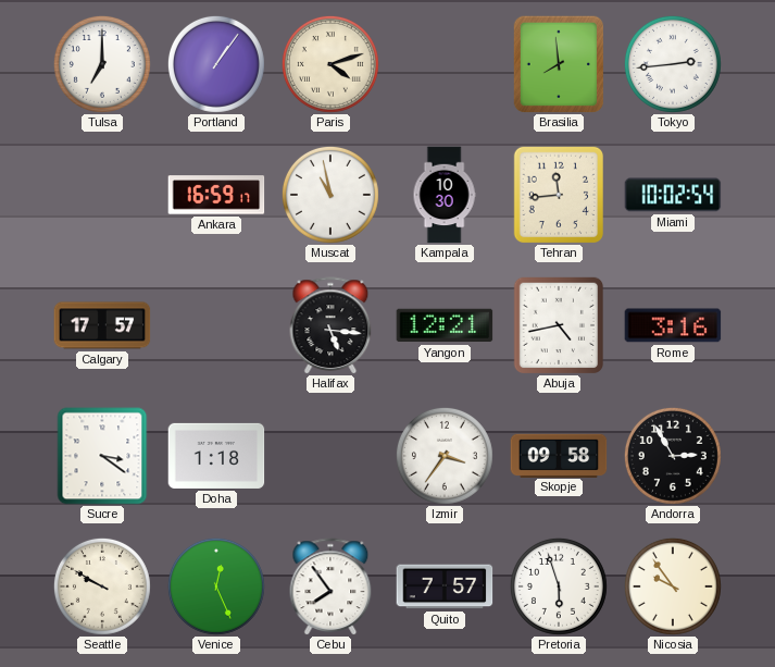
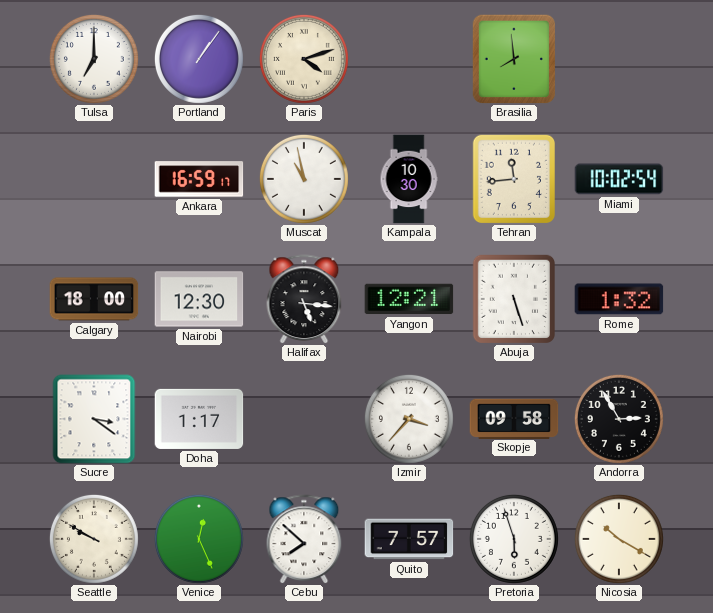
Tokyo: 2:44 -> none (673, 64)
Calgary: 17:57 -> 18:00 (94, 299)
Nairobi: none -> 12:30 (199, 299)
Abuja: 4:43 -> 5:27 (513, 298)
Rome: 3:16 -> 1:32 (619, 299)
Doha: 1:18 -> 1:17 (199, 419)
Izmir: 3:36 -> 3:37 (409, 419)
Cebu: 7:54 -> 7:52 (304, 539)
Nicosia: 9:54 -> 10:20 (619, 539)
